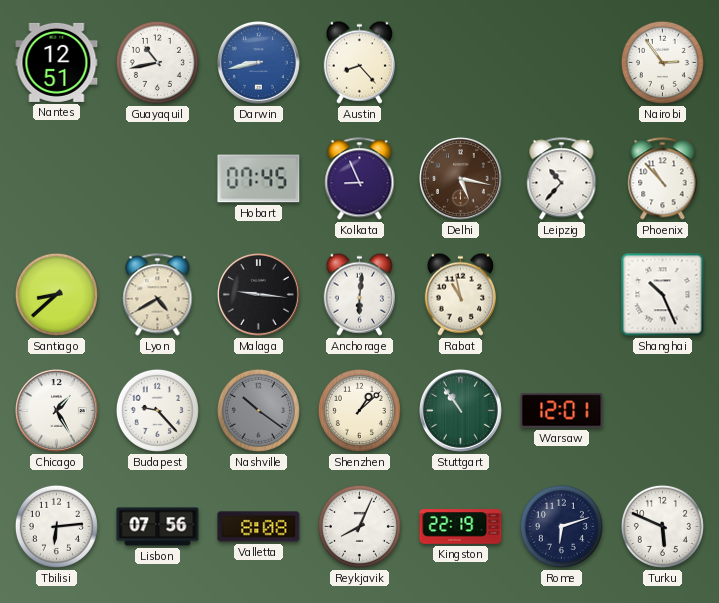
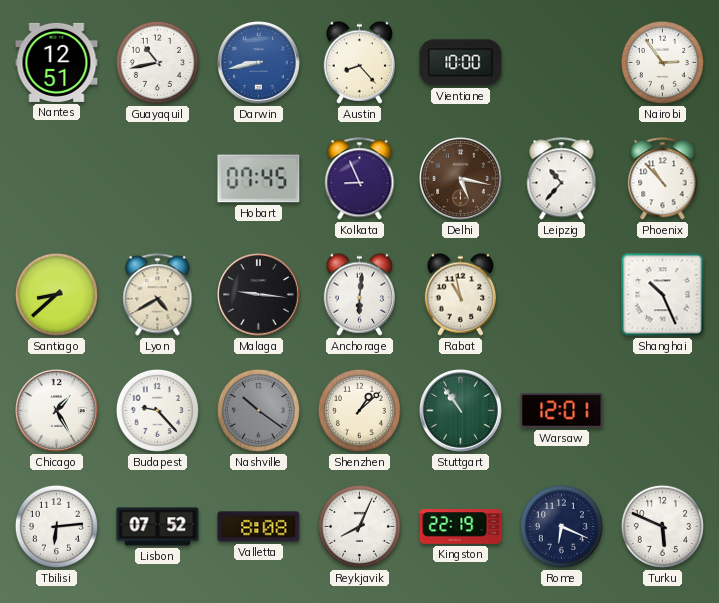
Vientiane: none -> 10:00 (461, 63)
Lisbon: 07:56 -> 07:52 (158, 527)
Rome: 6:12 -> 6:19 (561, 526)
